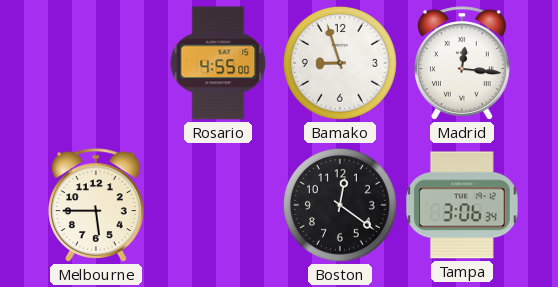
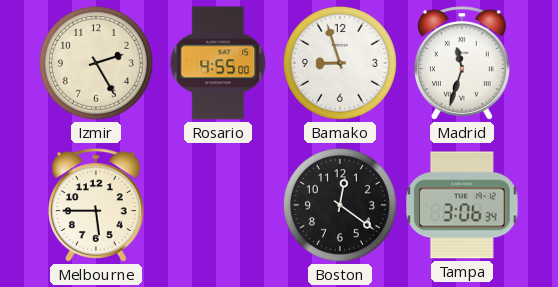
Izmir: none -> 2:25 (96, 63)
Madrid: 12:16 -> 11:33 (462, 63)
